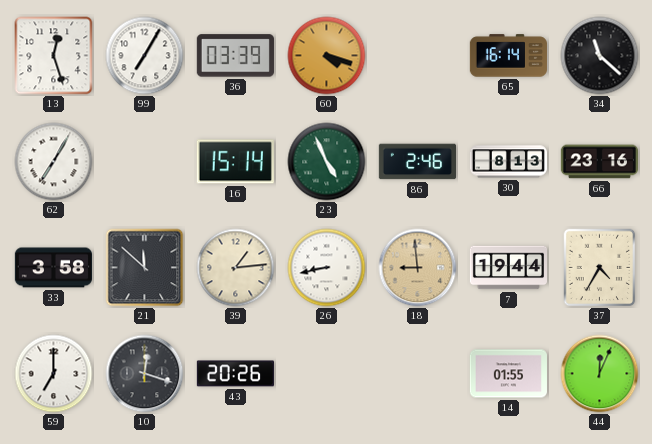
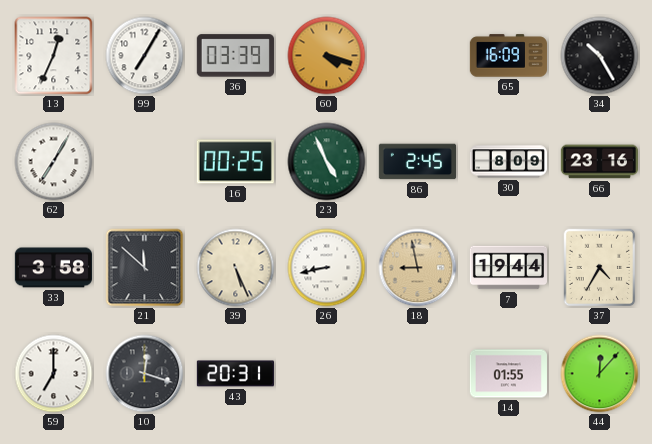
13: 12:27 -> 12:34 (54, 56)
65: 16:14 -> 16:09 (508, 56)
34: 11:22 -> 10:25 (600, 56)
16: 15:14 -> 00:25 (235, 162)
86: 2:46 -> 2:45 (417, 162)
30: 8:13 -> 8:09 (508, 162)
39: 1:14 -> 5:26 (236, 268)
18: 8:59 -> 8:58 (418, 268)
43: 20:26 -> 20:31 (235, 374)
44: 12:04 -> 12:07 (600, 374)
